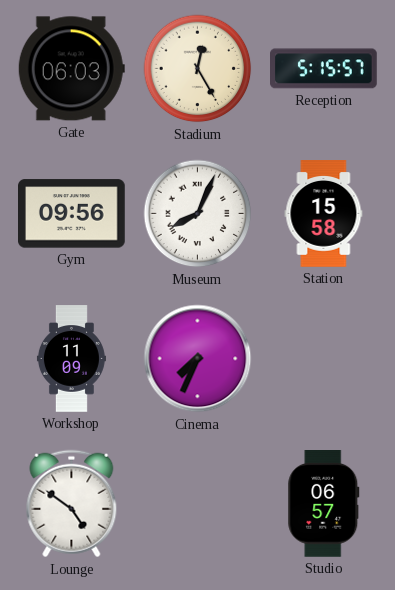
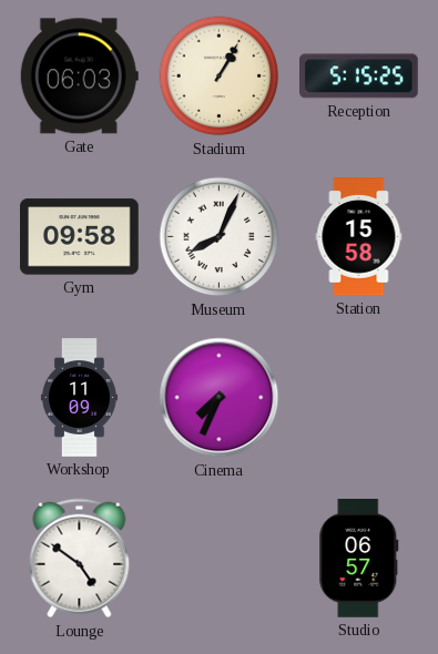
Stadium: 12:25 -> 1:05 (220, 76)
Reception: 5:15:57 -> 5:15:25 (359, 76)
Gym: 09:56 -> 09:58 (80, 237)
